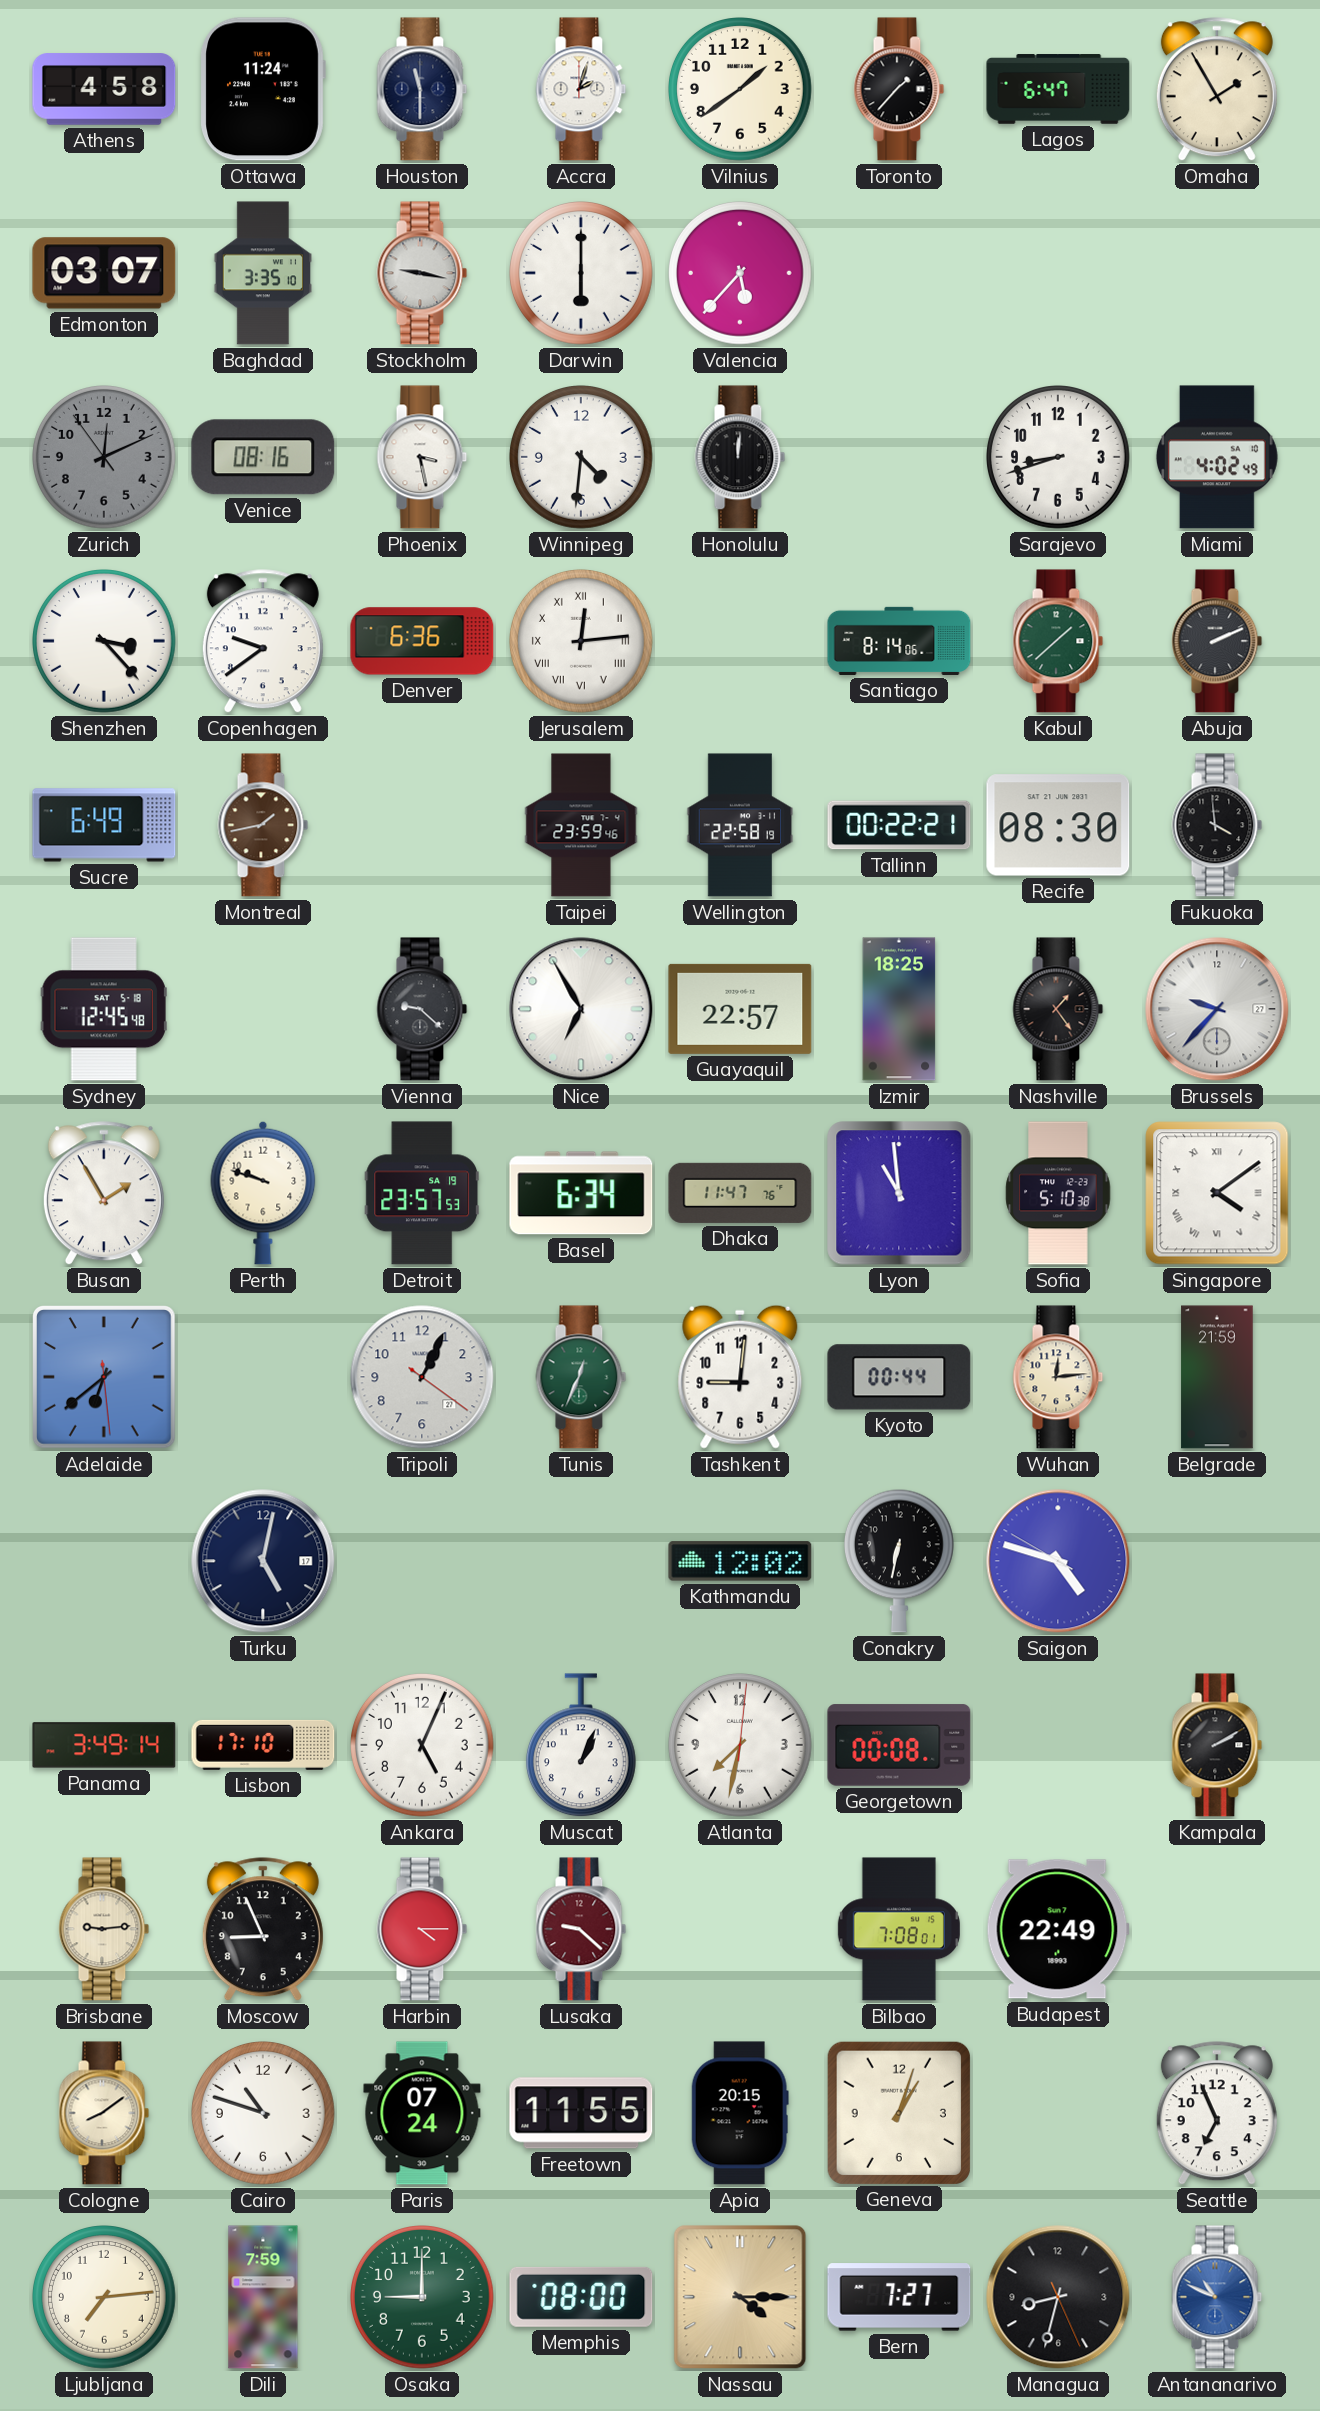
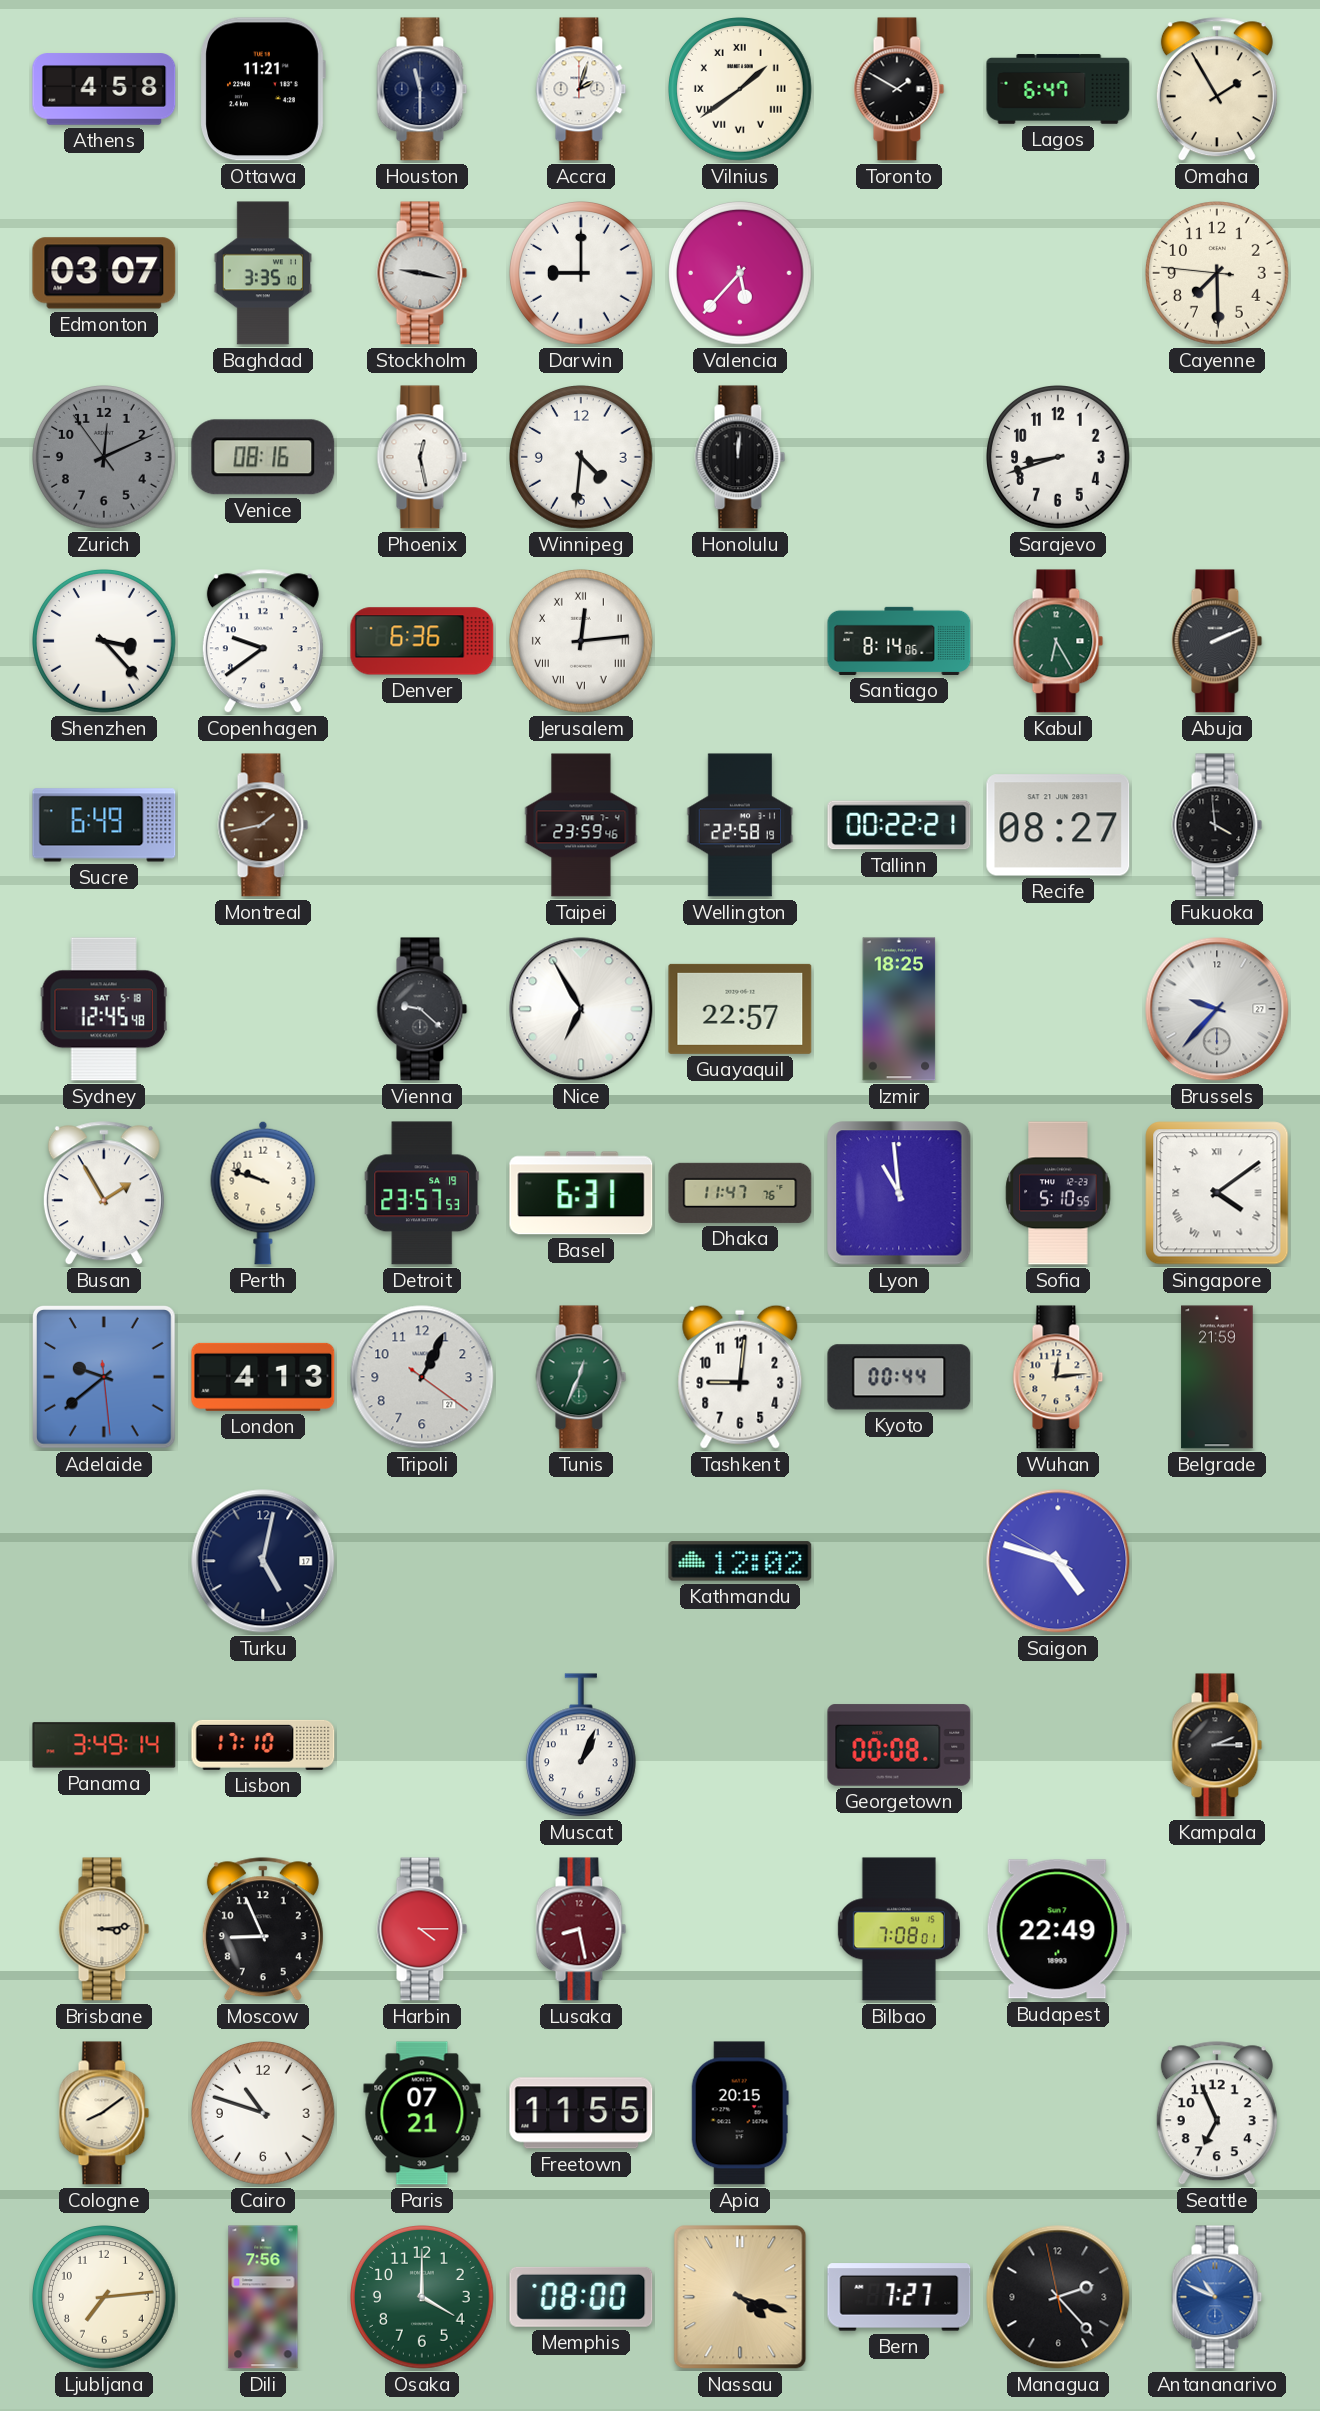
Ottawa: 11:24 -> 11:21 (263, 89)
Vilnius numerals: Arabic -> Roman (741, 90)
Toronto: 1:37 -> 1:50 (899, 89)
Darwin: 6:00 -> 9:00 (582, 274)
Cayenne: none -> 7:29 (1218, 274)
Phoenix: 3:28 -> 12:28 (422, 457)
Miami: 4:02 -> none (1217, 457)
Kabul: 1:38 -> 6:25 (1058, 641)
Recife: 08:30 -> 08:27 (1058, 825)
Nashville: 1:24 -> none (1058, 1009)
Basel: 6:34 -> 6:31 (581, 1193)
Sofia: 5:10:38 -> 5:10:55 (1058, 1193)
Adelaide: 6:38 -> 9:38 (105, 1378)
London: none -> 4:13 (263, 1377)
Conakry: 6:32 -> none (899, 1561)
Ankara: 5:04 -> none (423, 1746)
Atlanta: 7:32 -> none (741, 1746)
Kampala: 2:10 -> 2:15 (1217, 1745)
Brisbane: 9:14 -> 3:14 (104, 1929)
Lusaka: 9:22 -> 8:28 (581, 1929)
Paris: 07:24 -> 07:21 (422, 2113)
Geneva: 1:03 -> none (898, 2112)
Dili: 7:59 -> 7:56 (263, 2297)
Osaka: 9:00 -> 4:00 (423, 2298)
Nassau: 4:15 -> 4:18 (740, 2297)
Managua: 8:32 -> 2:22 (1058, 2297)
